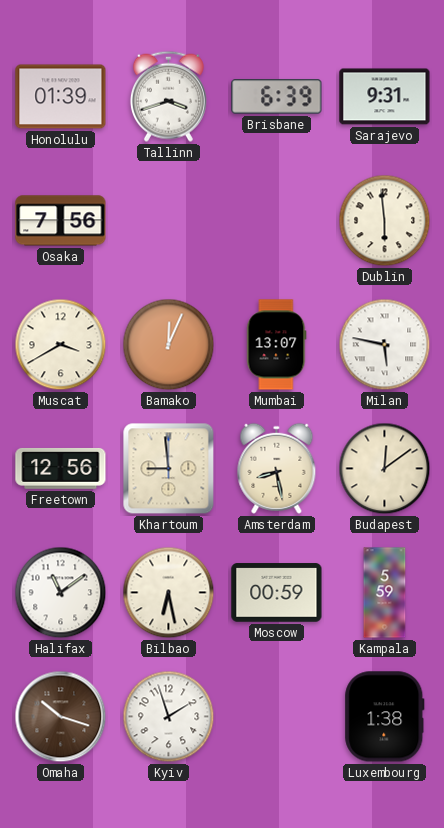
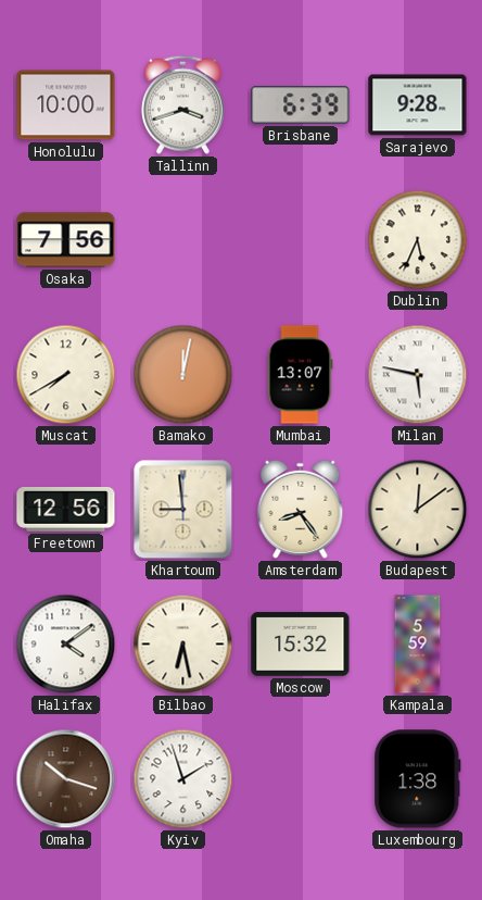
Honolulu: 01:39 -> 10:00 (66, 105)
Sarajevo: 9:31 -> 9:28 (418, 105)
Dublin: 5:59 -> 5:34 (418, 240)
Muscat: 3:40 -> 7:40 (66, 375)
Bamako: 12:04 -> 12:02 (183, 375)
Amsterdam: 8:28 -> 8:24 (301, 509)
Halifax: 11:09 -> 4:09 (66, 645)
Moscow: 00:59 -> 15:32 (301, 645)
